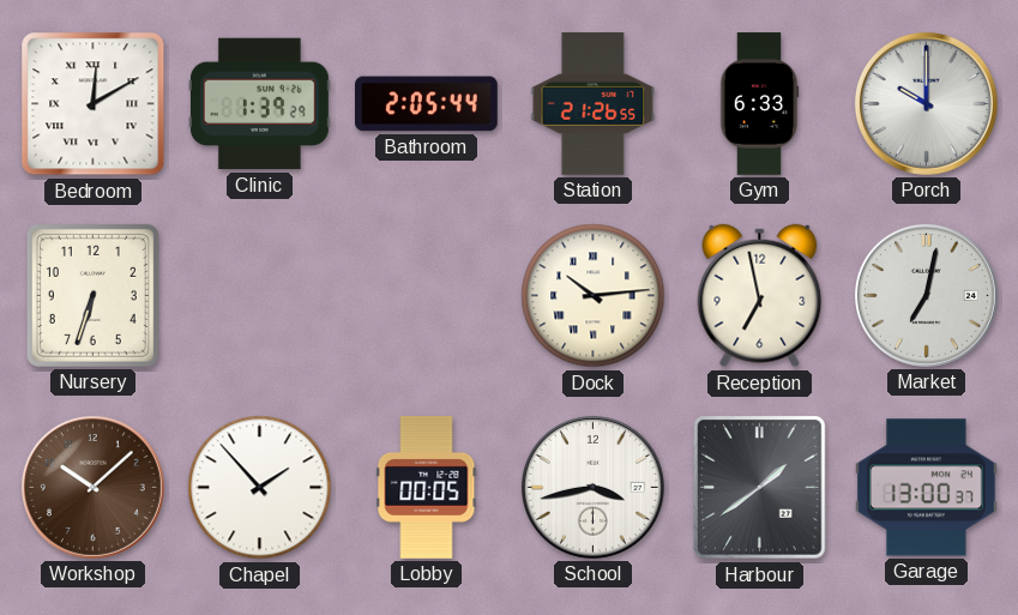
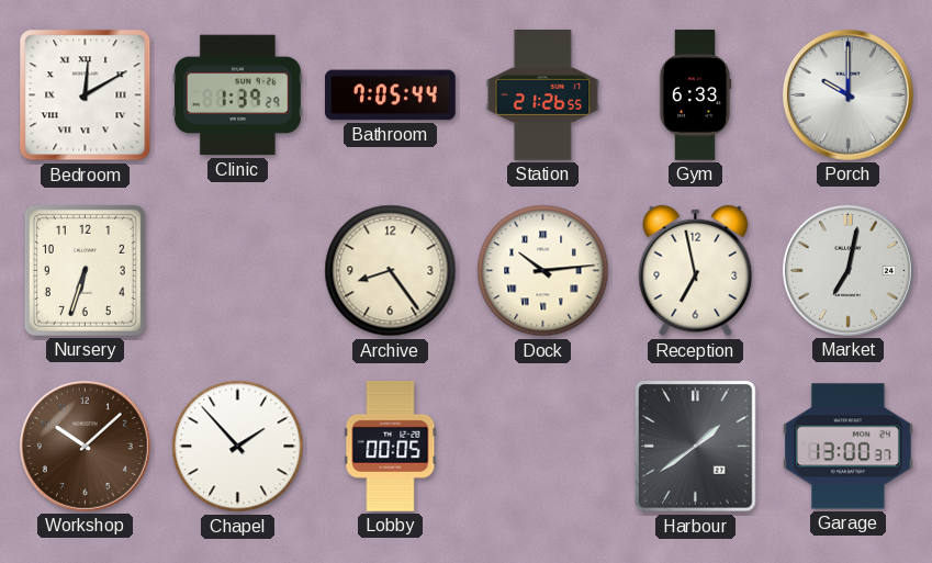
Bathroom: 2:05 -> 7:05 (391, 95)
Archive: none -> 8:24 (391, 271)
School: 3:43 -> none (592, 487)
